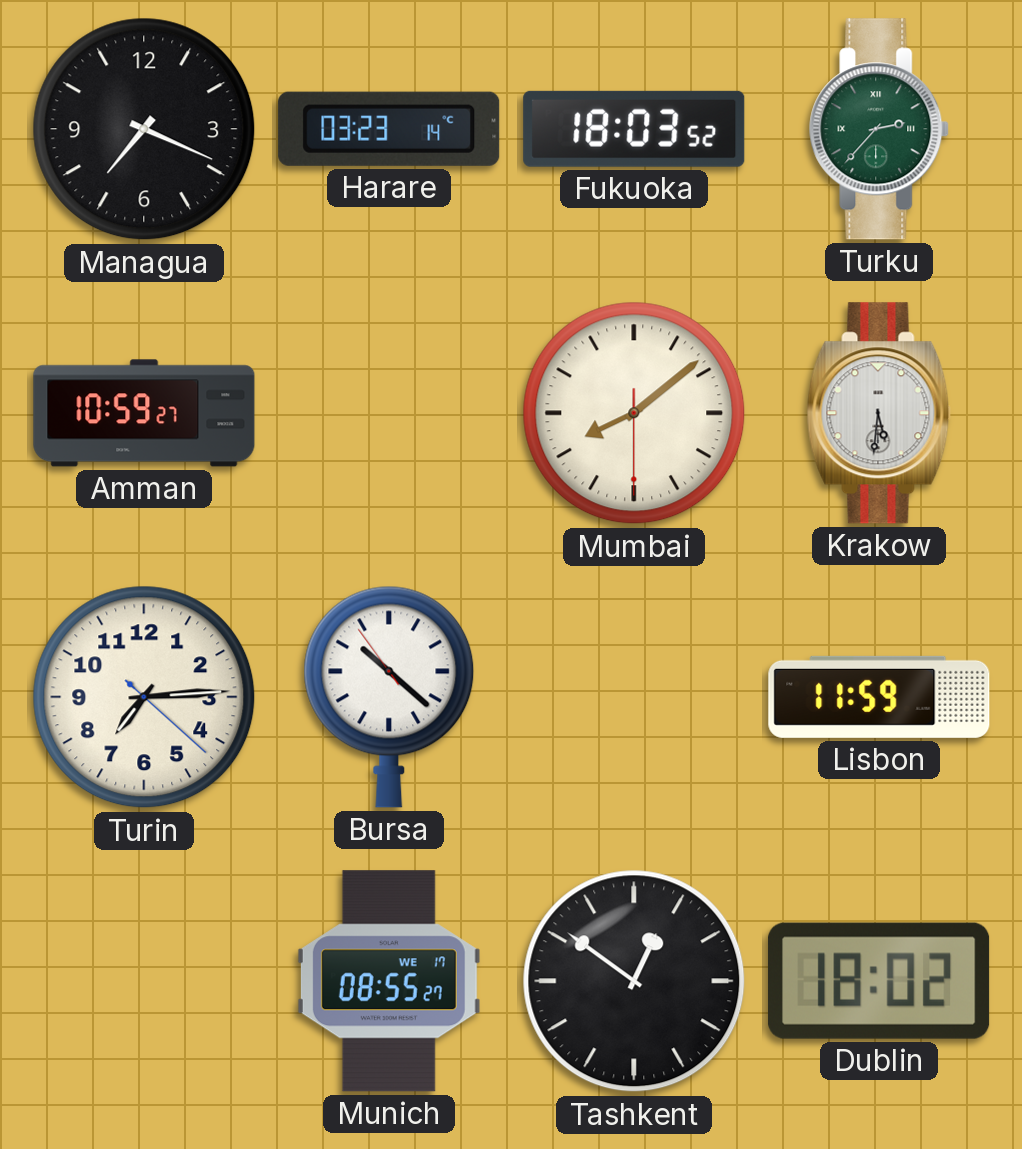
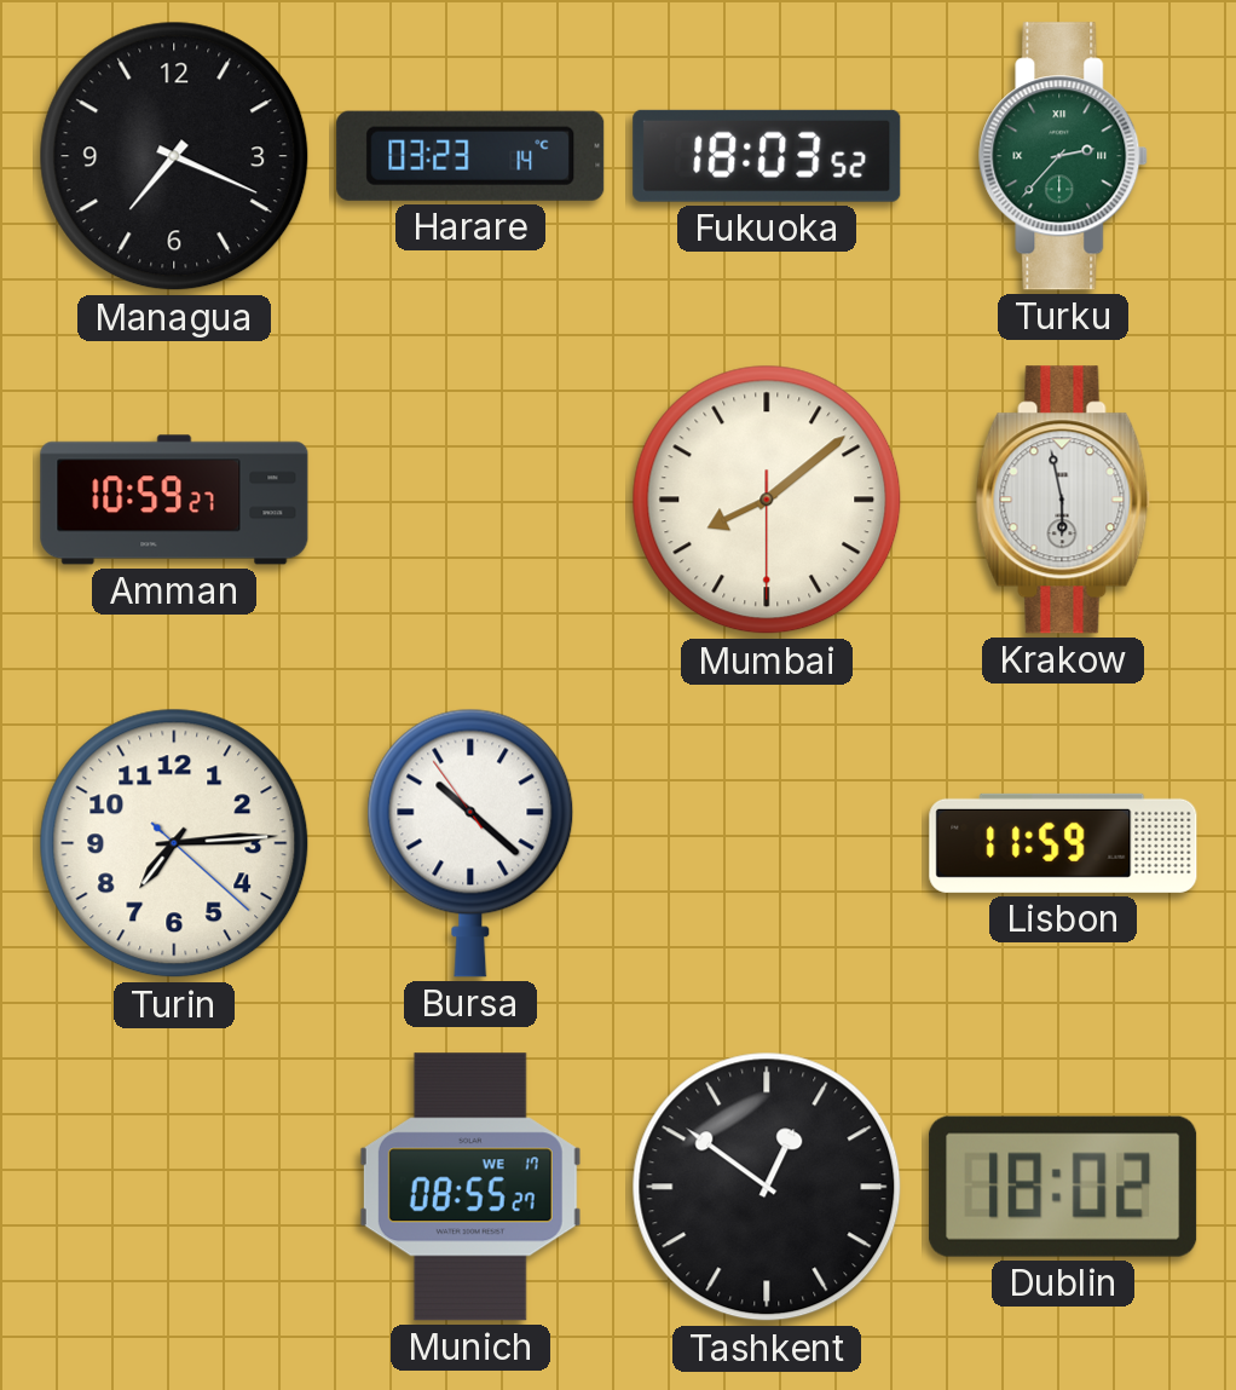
Krakow: 5:31 -> 5:58 (1063, 500)
